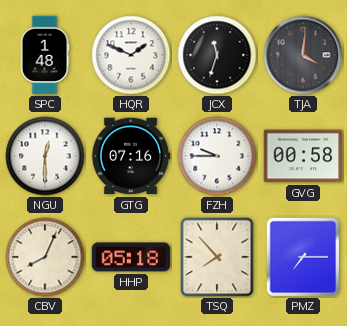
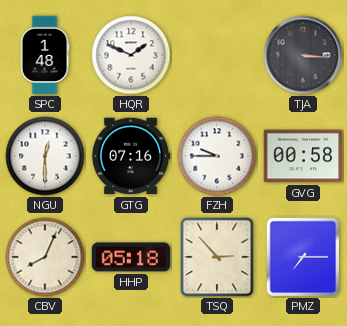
JCX: 11:33 -> none (217, 55)
TJA: 4:01 -> 3:16 (303, 55)
TSQ: 7:53 -> 2:53 (217, 257)
